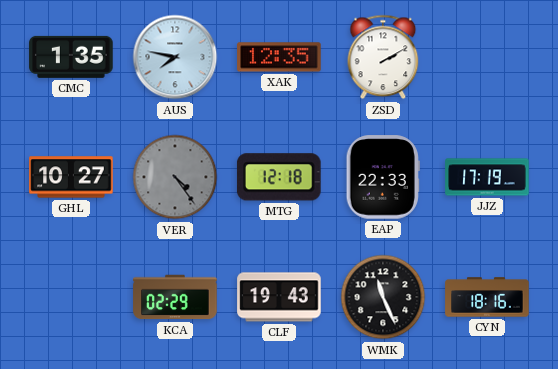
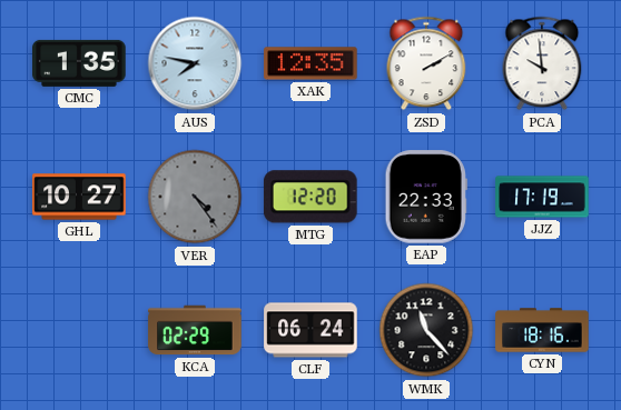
PCA: none -> 9:59 (542, 63)
MTG: 12:18 -> 12:20 (310, 197)
CLF: 19:43 -> 06:24 (310, 330)
WMK: 11:26 -> 11:23 (426, 330)
